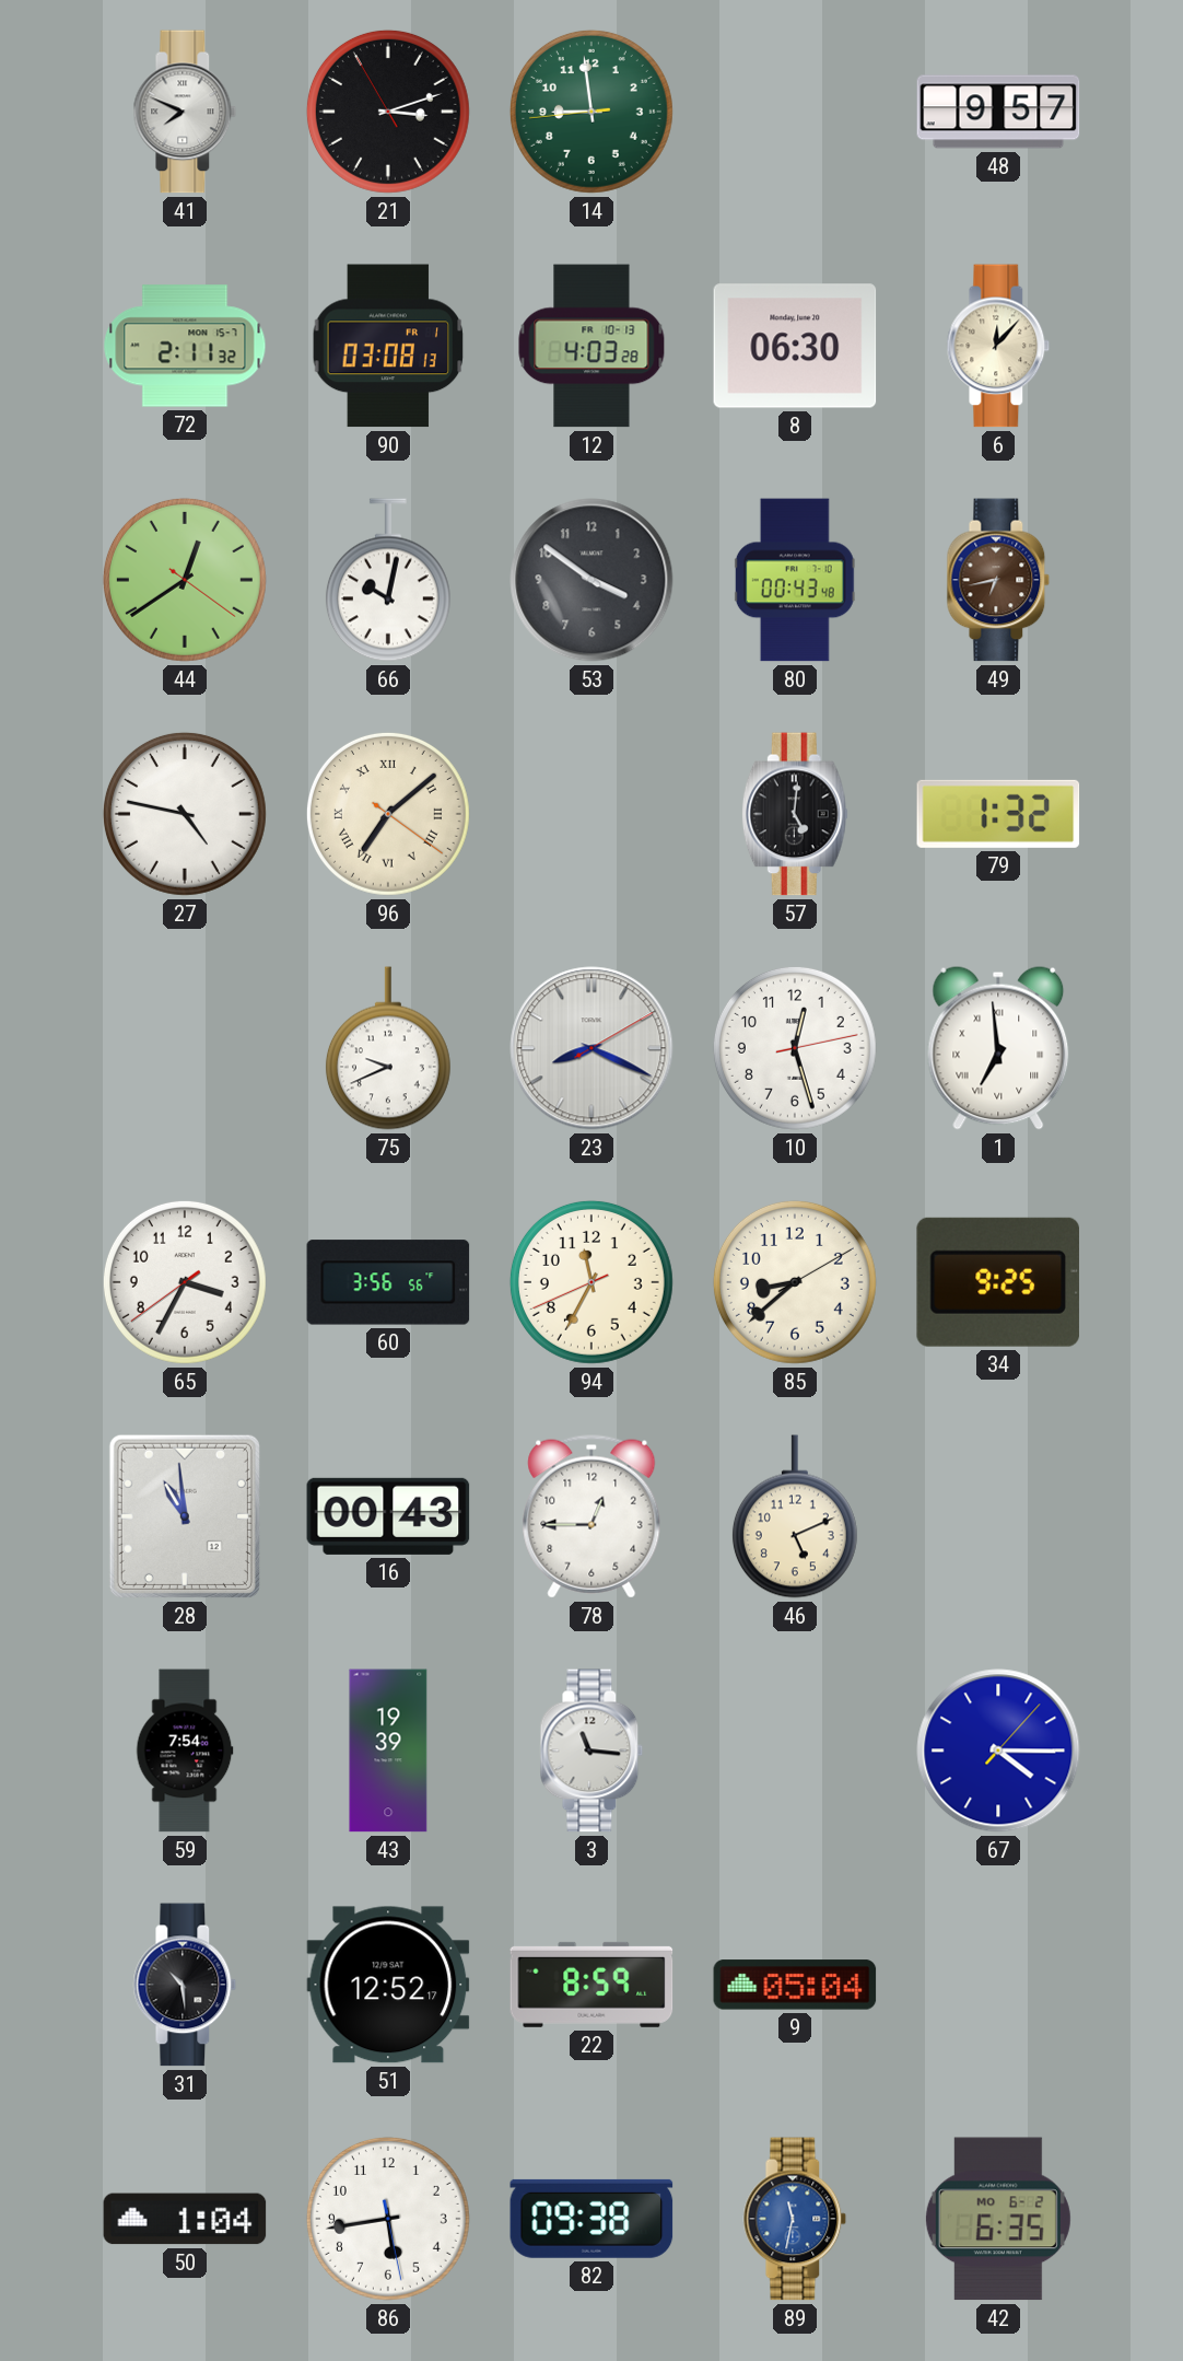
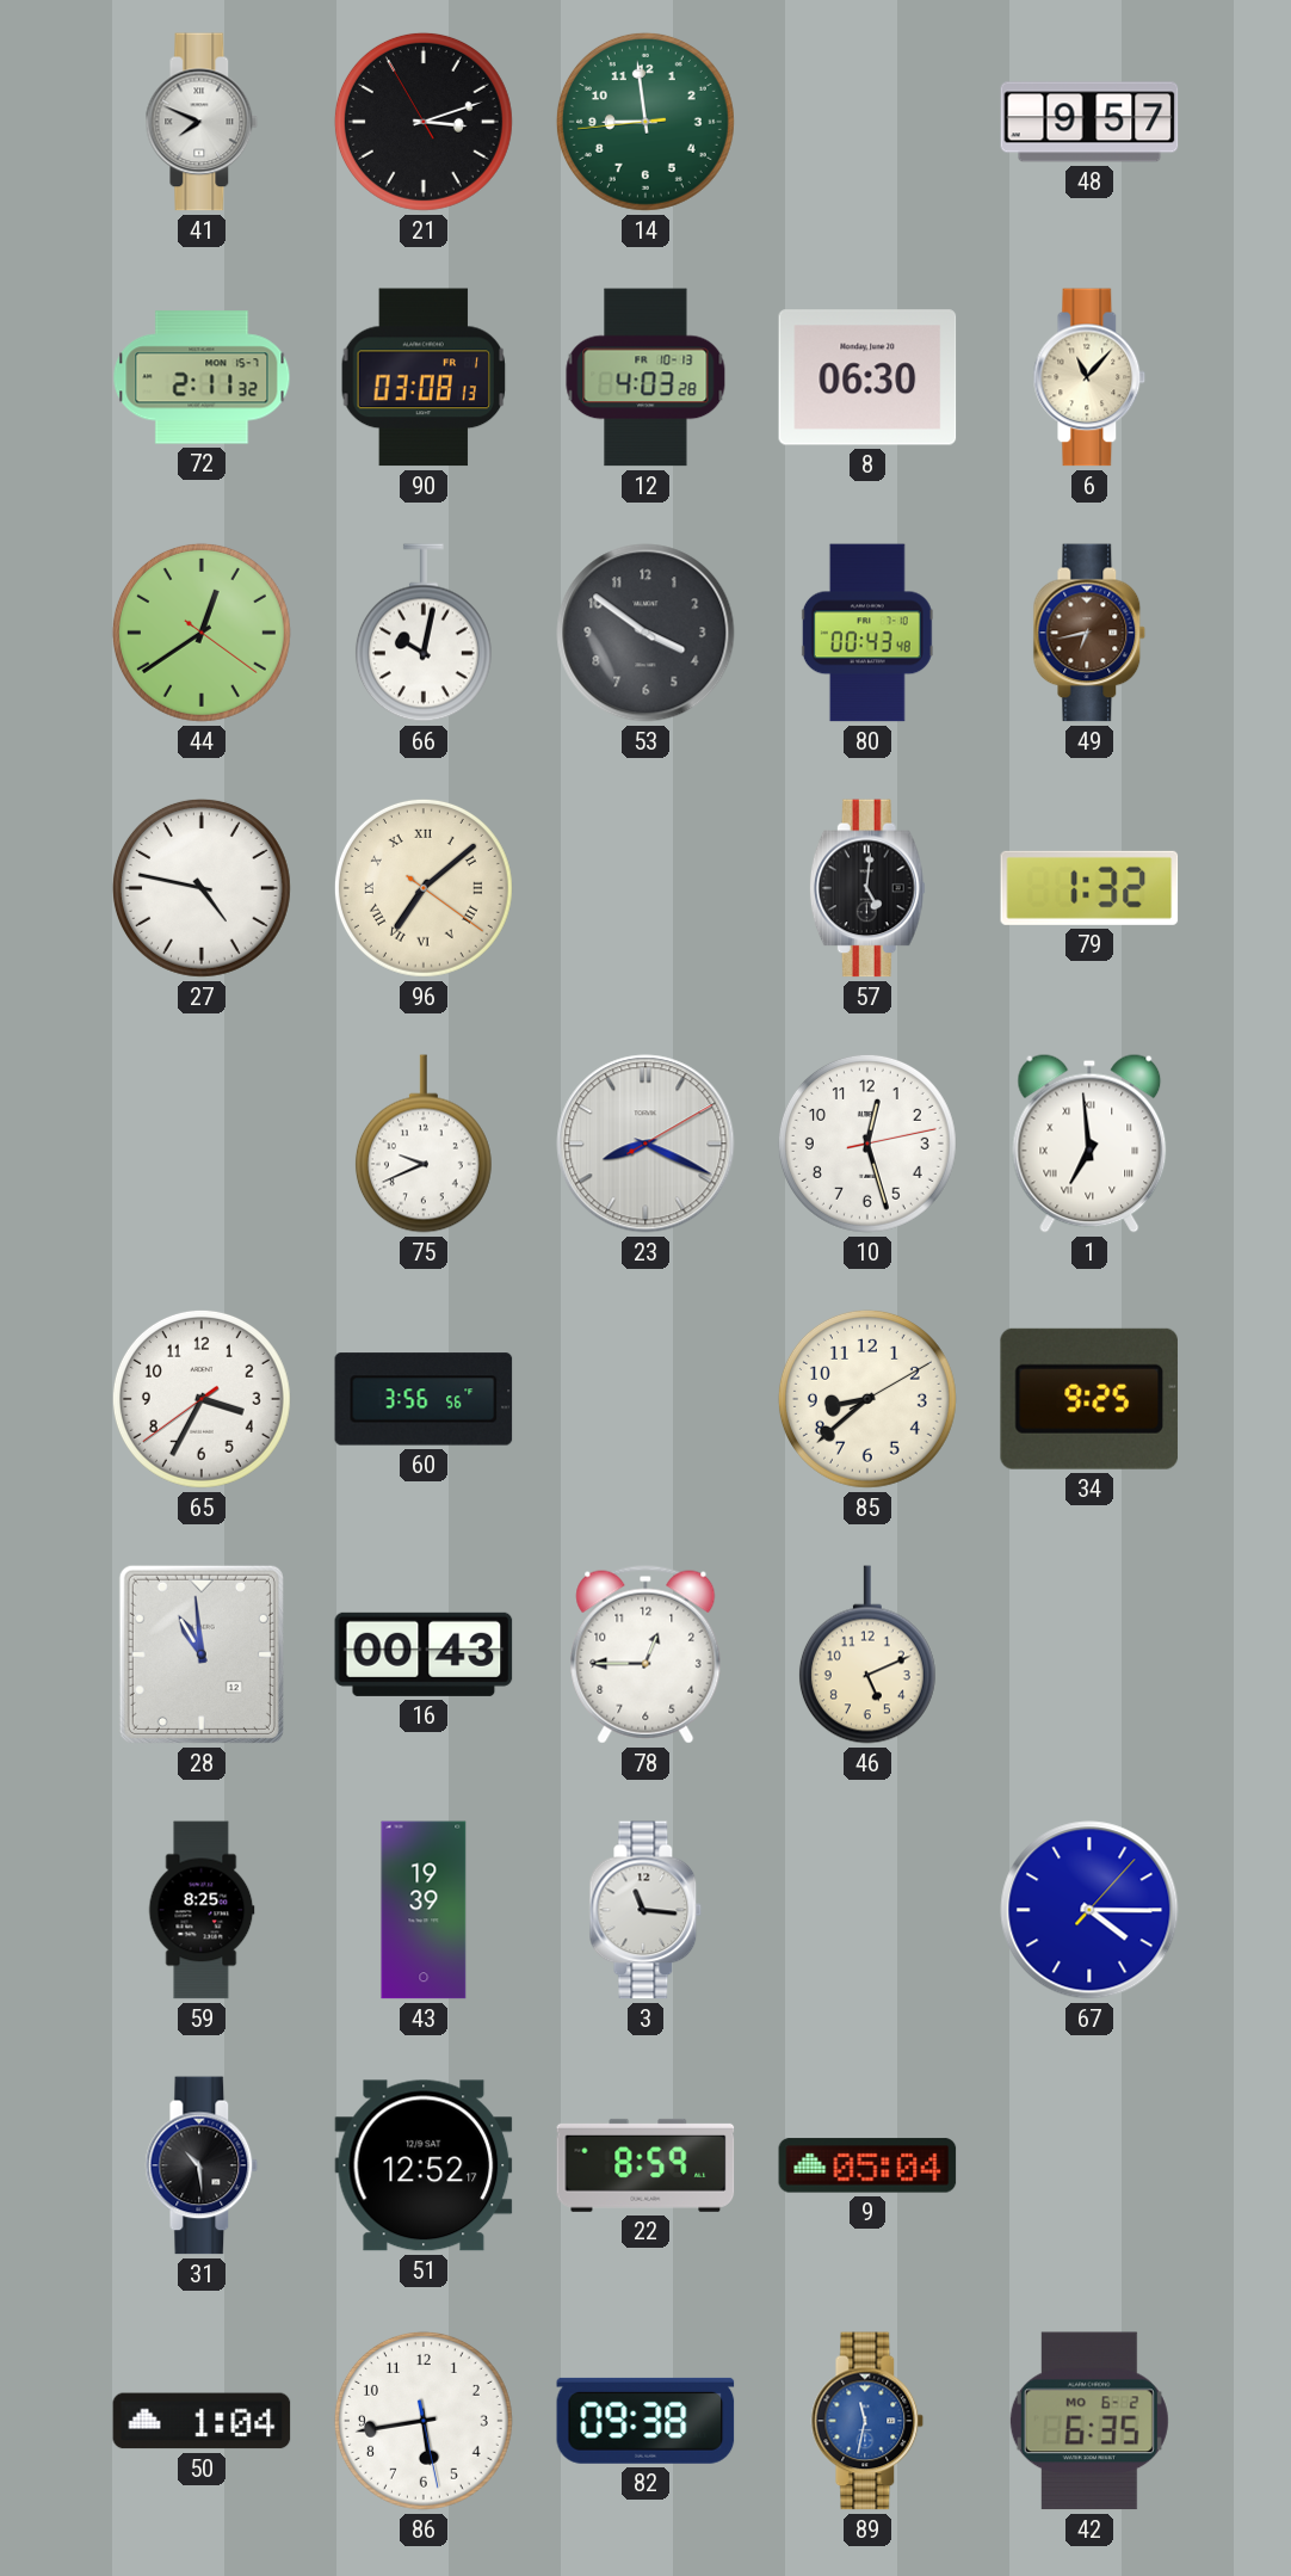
6: 12:07 -> 11:07 (1089, 377)
94: 11:34 -> none (591, 1282)
59: 7:54 -> 8:25 (202, 1910)
